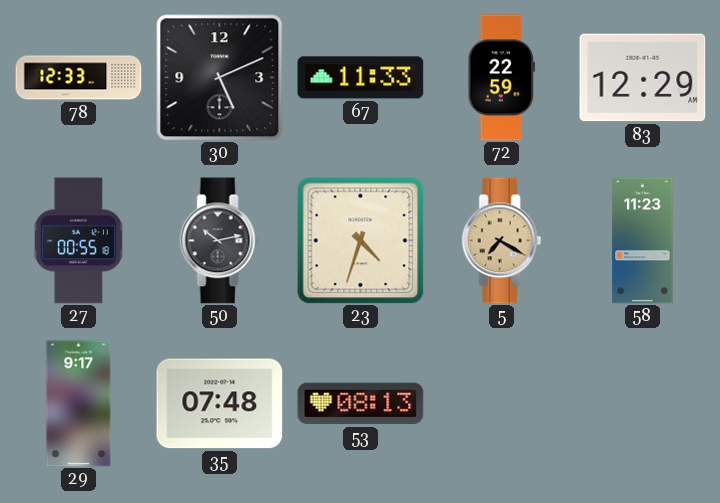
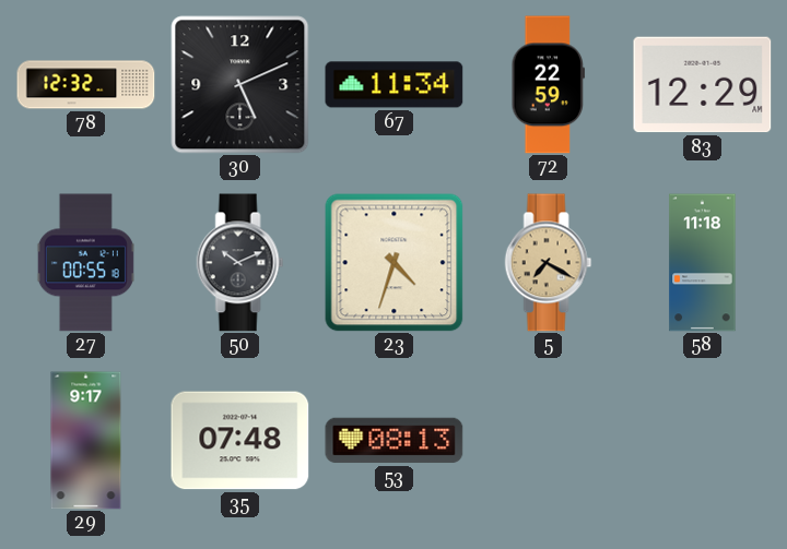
78: 12:33 -> 12:32 (86, 85)
67: 11:33 -> 11:34 (395, 85)
50: 10:13 -> 10:11 (240, 263)
58: 11:23 -> 11:18 (703, 263)
